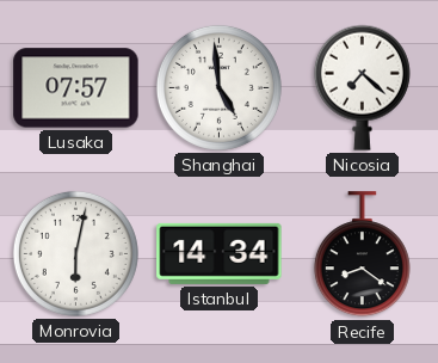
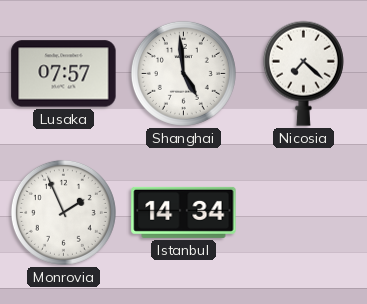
Monrovia: 6:02 -> 1:56 (63, 212)
Recife: 8:21 -> none (362, 254)
